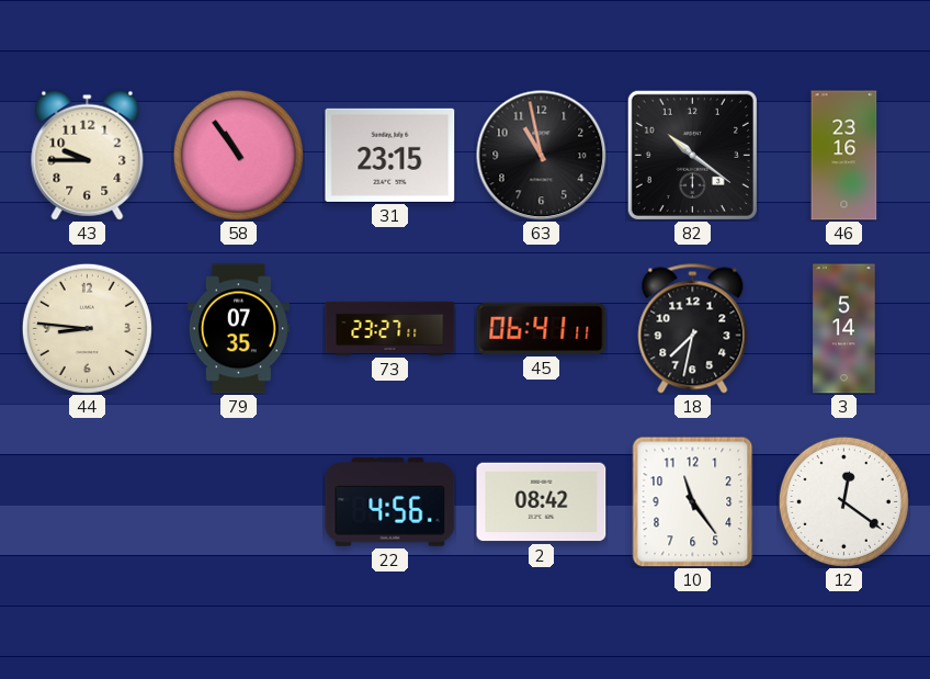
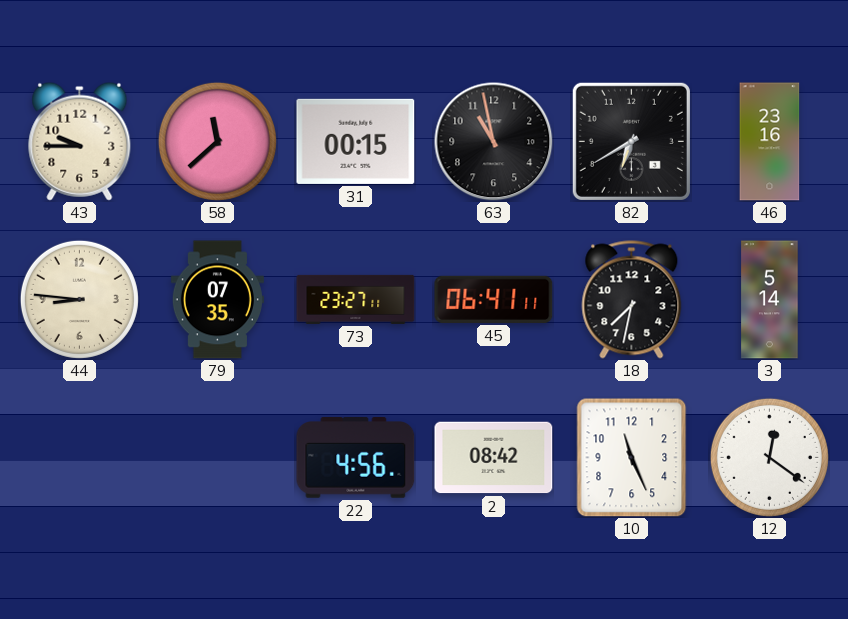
58: 10:54 -> 11:38 (217, 141)
31: 23:15 -> 00:15 (356, 141)
82: 10:21 -> 6:40 (631, 141)
10: 11:24 -> 11:26 (632, 457)
